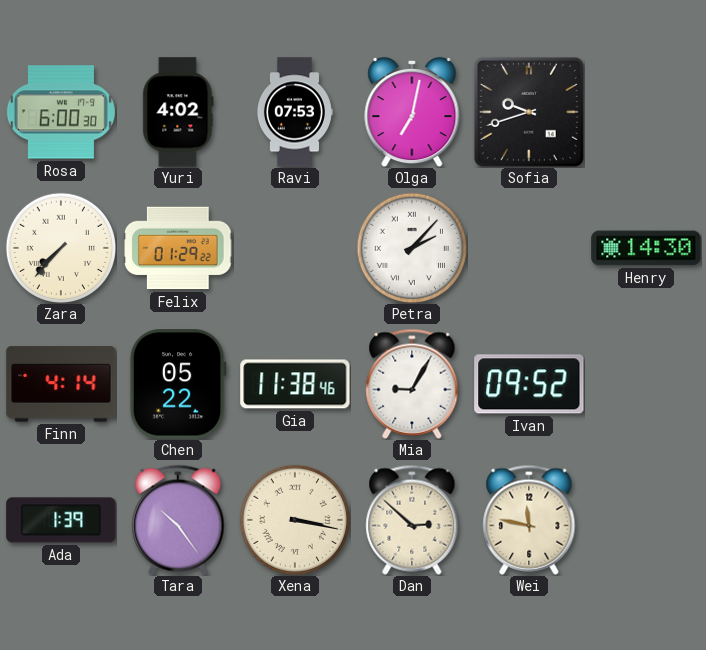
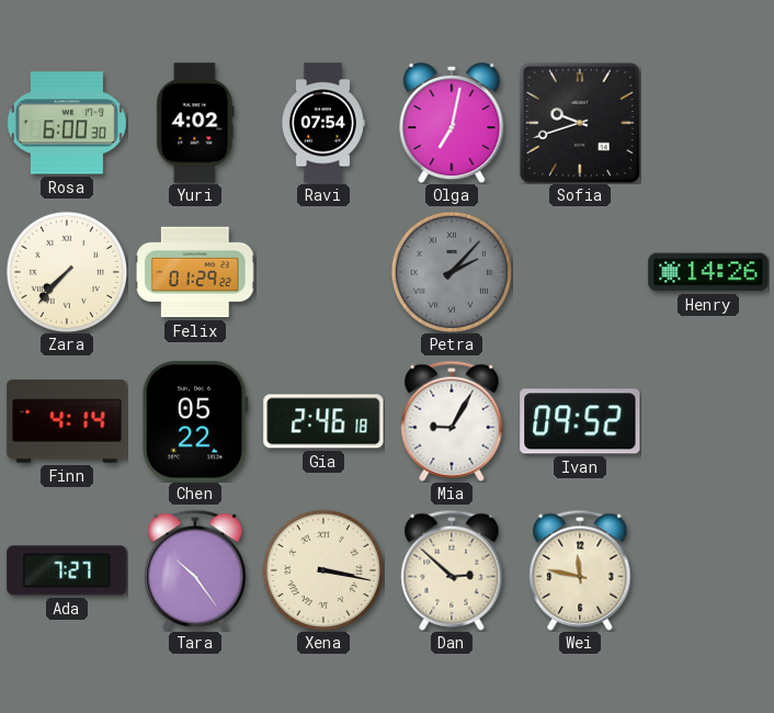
Ravi: 07:53 -> 07:54 (322, 123)
Petra dial: white -> grey (451, 271)
Henry: 14:30 -> 14:26 (708, 272)
Gia: 11:38 -> 2:46 (323, 421)
Ada: 1:39 -> 7:27 (67, 570)
